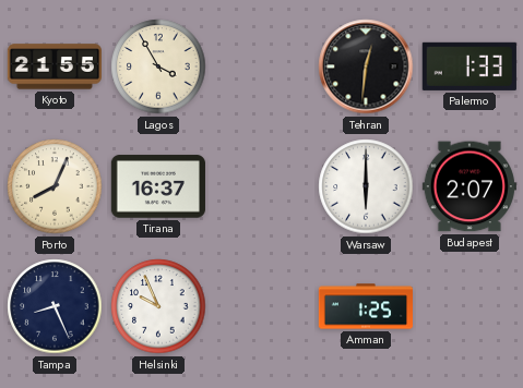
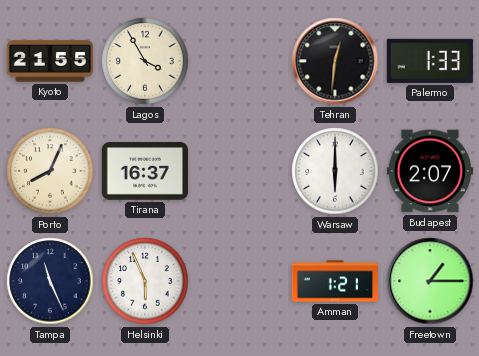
Tampa: 8:26 -> 11:26 (50, 281)
Helsinki: 9:56 -> 5:56 (145, 281)
Amman: 1:25 -> 1:21 (334, 281)
Freetown: none -> 1:15 (430, 281)
